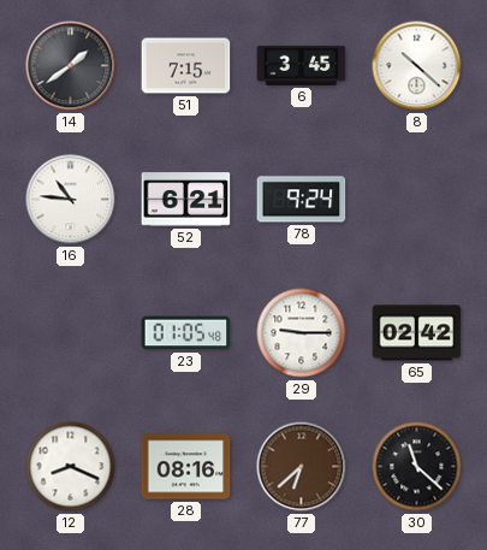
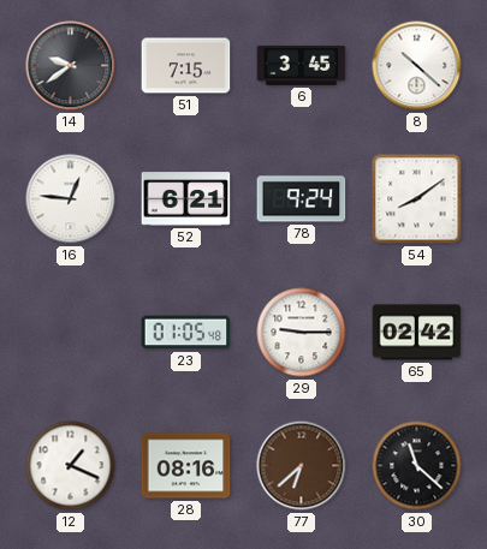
14: 1:39 -> 9:39 (71, 66)
16: 10:46 -> 12:46 (71, 199)
54: none -> 8:09 (417, 199)
12: 8:19 -> 1:19 (71, 466)
